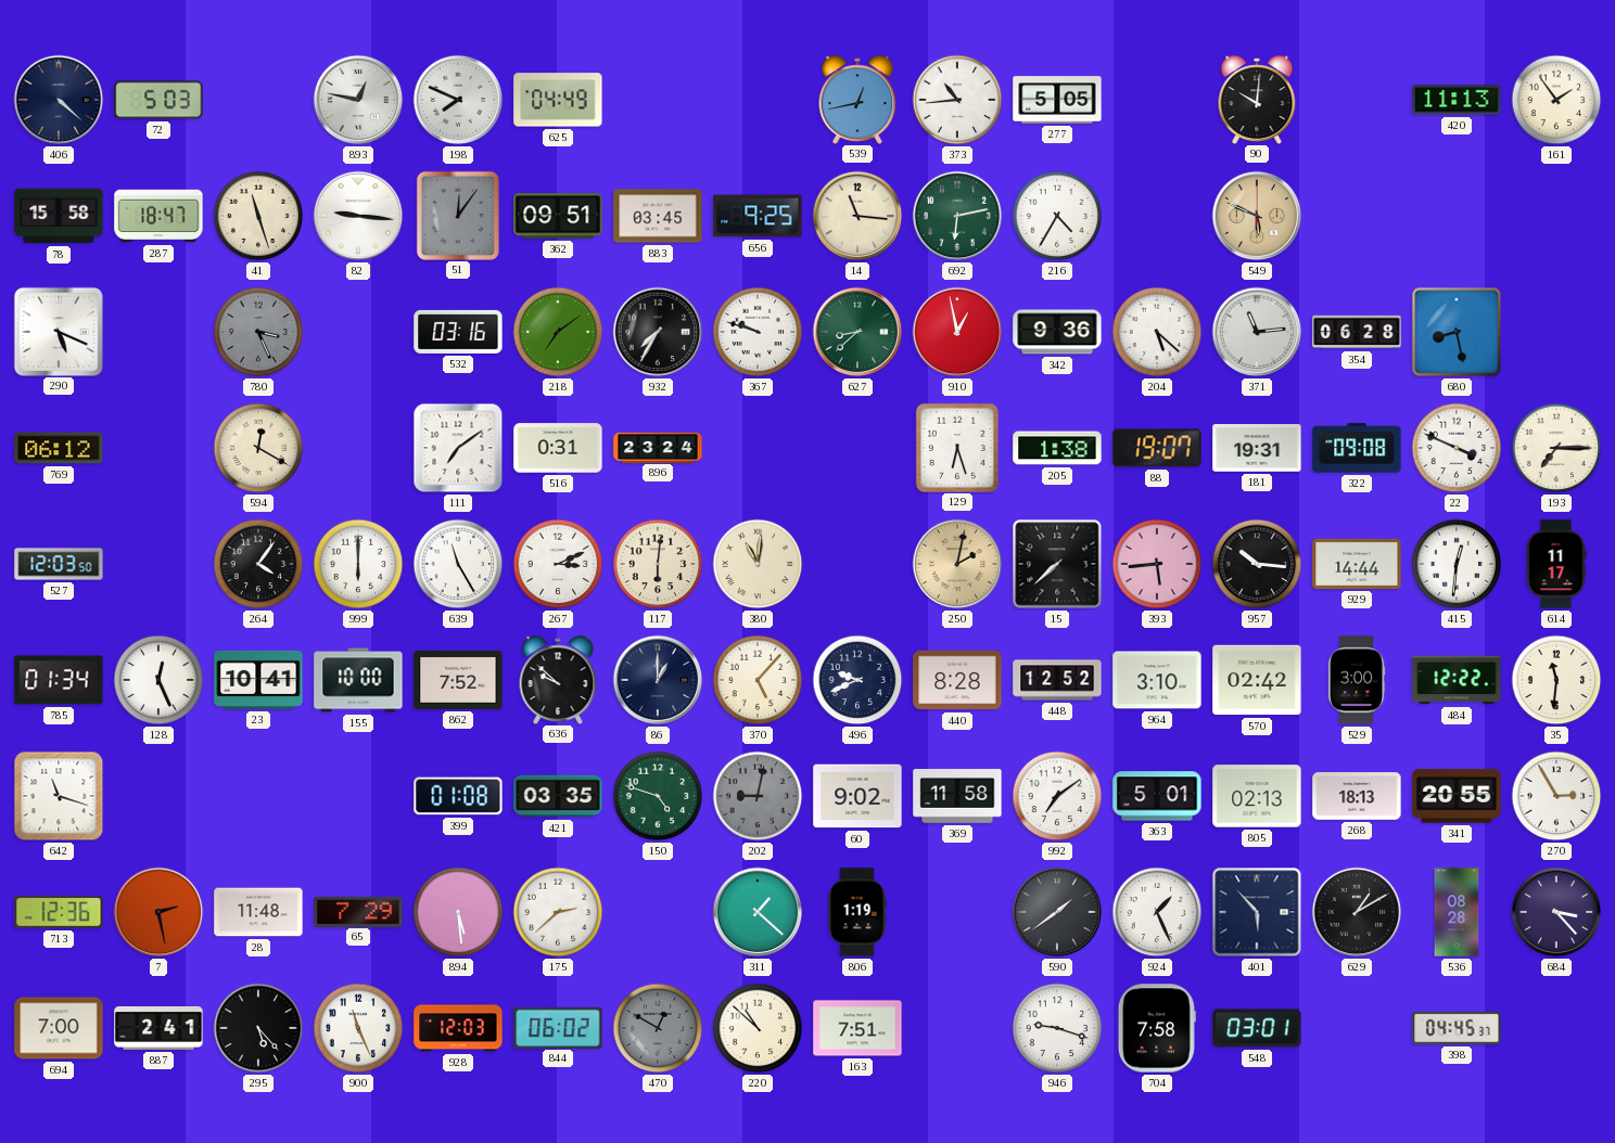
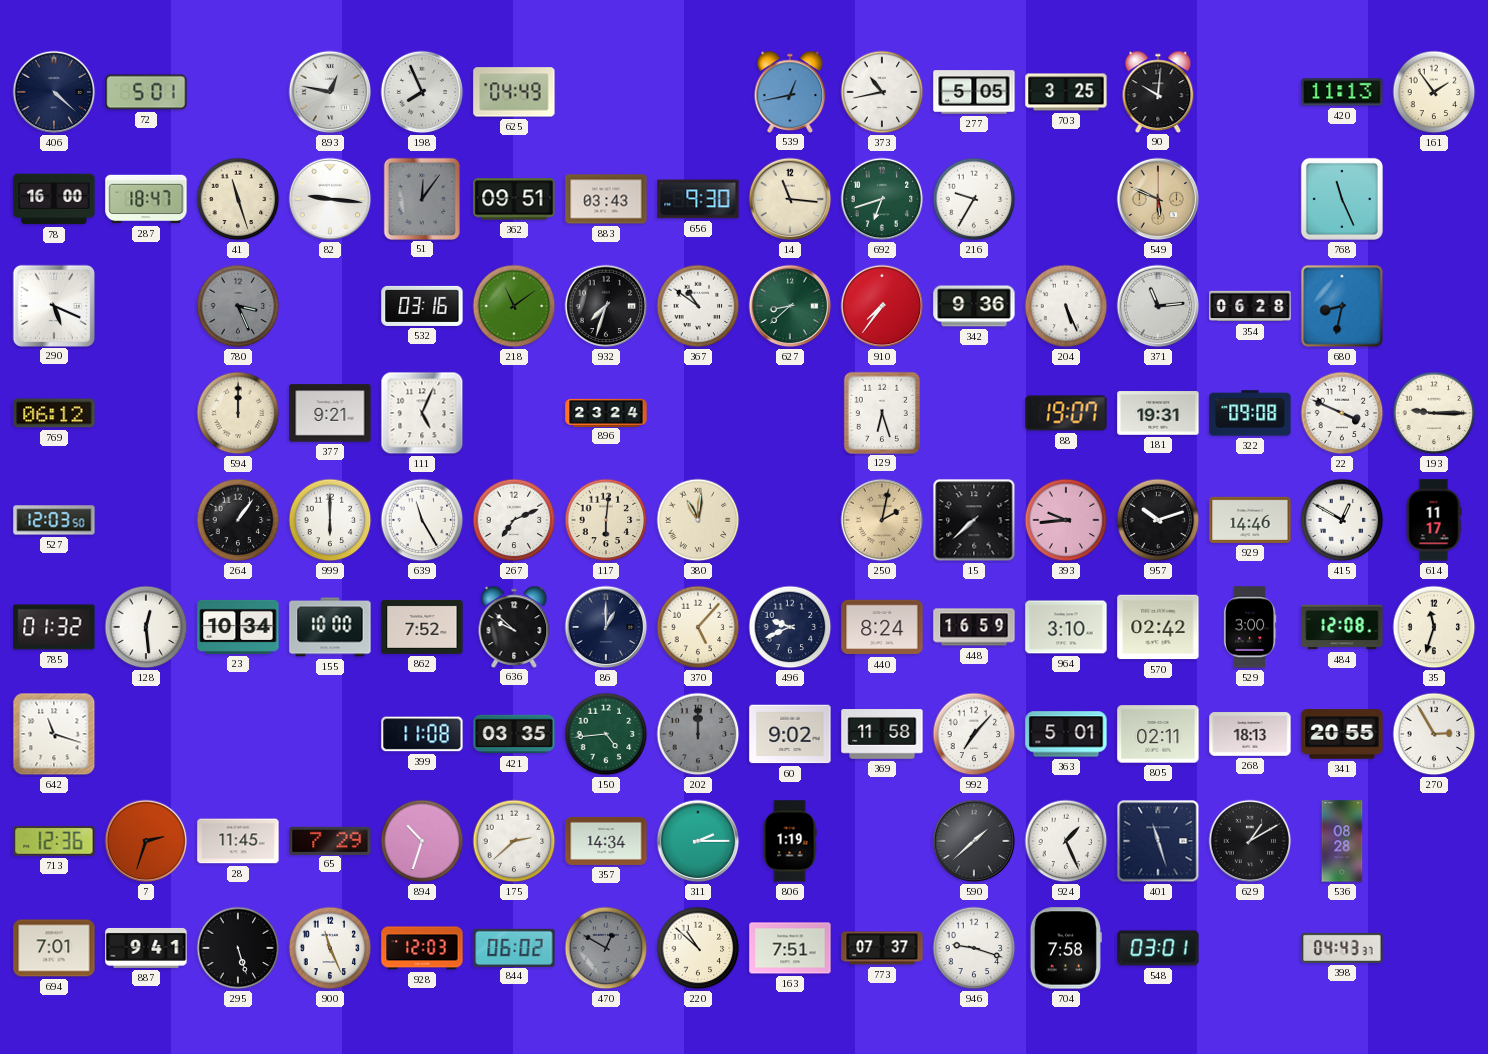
72: 5:03 -> 5:01 (146, 92)
198: 7:49 -> 7:56 (422, 92)
373: 10:44 -> 10:43 (882, 92)
703: none -> 3:25 (1066, 92)
78: 15:58 -> 16:00 (54, 199)
883: 03:45 -> 03:43 (606, 199)
656: 9:25 -> 9:30 (698, 199)
692: 6:13 -> 6:42 (882, 199)
216: 4:35 -> 9:35 (974, 199)
768: none -> 11:26 (1342, 199)
218: 7:09 -> 11:09 (514, 306)
932: 7:35 -> 7:33 (606, 306)
367: 9:48 -> 10:51 (698, 306)
910: 12:58 -> 7:36 (882, 306)
204: 5:22 -> 5:26 (1066, 306)
680: 8:28 -> 8:32 (1342, 306)
594: 12:20 -> 12:00 (238, 413)
377: none -> 9:21 (330, 413)
111: 7:09 -> 5:04 (422, 413)
516: 0:31 -> none (558, 448)
205: 1:38 -> none (1057, 448)
193: 7:15 -> 9:15 (1434, 413)
264: 4:06 -> 1:06 (238, 520)
267: 3:11 -> 7:11 (514, 520)
393: 5:44 -> 9:44 (1066, 520)
957: 10:16 -> 10:12 (1158, 520)
929: 14:44 -> 14:46 (1250, 520)
415: 12:31 -> 12:50 (1342, 520)
785: 01:34 -> 01:32 (54, 627)
128: 12:26 -> 12:29 (146, 627)
23: 10:41 -> 10:34 (238, 627)
440: 8:28 -> 8:24 (882, 627)
448: 12:52 -> 16:59 (974, 627)
484: 12:22 -> 12:08 (1342, 627)
35: 11:31 -> 11:33 (1434, 627)
399: 01:08 -> 11:08 (422, 734)
150: 4:48 -> 4:44 (606, 734)
202: 9:02 -> 12:00 (698, 734)
992: 7:09 -> 7:07 (974, 734)
805: 02:13 -> 02:11 (1158, 734)
7: 2:28 -> 2:33 (146, 841)
28: 11:48 -> 11:45 (238, 841)
894: 5:29 -> 10:33 (422, 841)
357: none -> 14:34 (606, 841)
311: 1:22 -> 2:15 (698, 841)
590: 1:39 -> 1:38 (974, 841)
401: 5:53 -> 11:27 (1158, 841)
684: 3:23 -> none (1556, 912)
694: 7:00 -> 7:01 (54, 948)
887: 2:41 -> 9:41 (146, 948)
295: 5:23 -> 5:27 (238, 948)
773: none -> 07:37 (882, 948)
398: 04:45 -> 04:43 (1342, 948)
